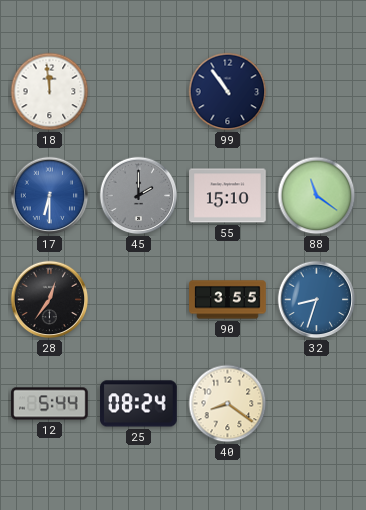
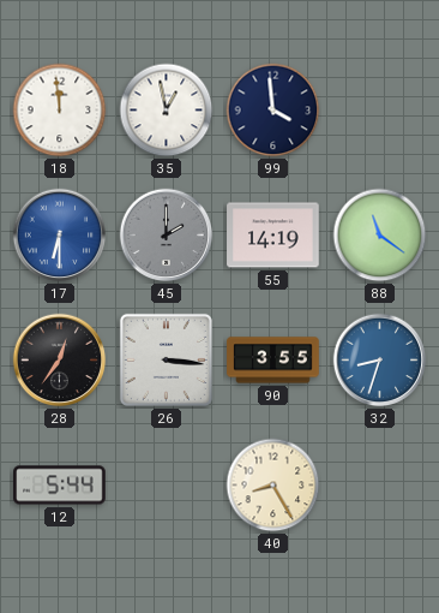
35: none -> 12:58 (167, 111)
99: 10:54 -> 3:59 (273, 111)
55: 15:10 -> 14:19 (273, 236)
26: none -> 3:16 (166, 359)
25: 08:24 -> none (139, 404)
40: 8:21 -> 8:25 (273, 486)
